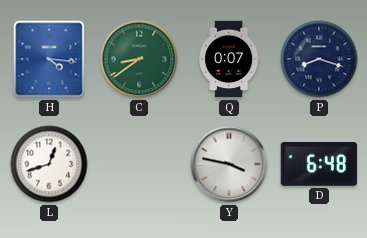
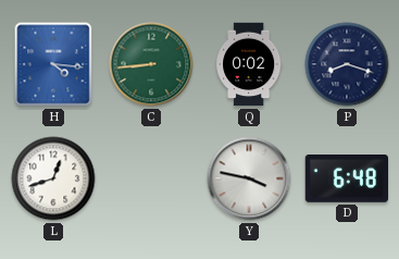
C: 8:39 -> 8:44 (151, 64)
Q: 0:07 -> 0:02 (249, 64)
